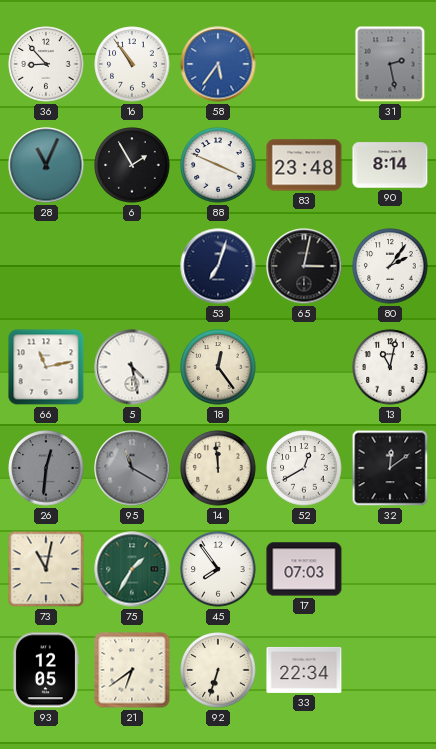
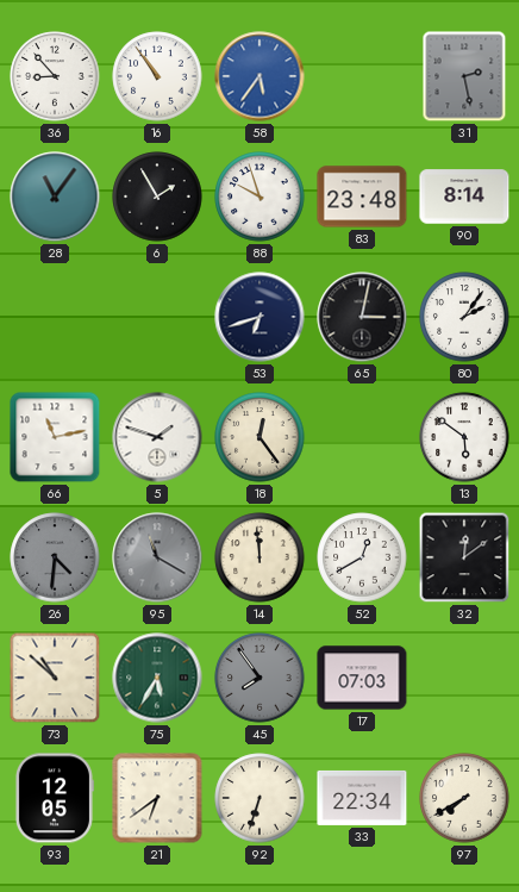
28: 11:04 -> 11:06 (55, 197)
88: 3:49 -> 9:57 (259, 197)
53: 7:03 -> 6:42 (259, 317)
5: 4:28 -> 1:48 (157, 437)
13: 11:02 -> 5:51 (464, 437)
26: 12:31 -> 4:31 (55, 557)
73: 11:02 -> 10:52 (55, 678)
75: 1:35 -> 5:35 (157, 678)
45 dial: white -> grey (259, 678)
97: none -> 7:40 (464, 798)
